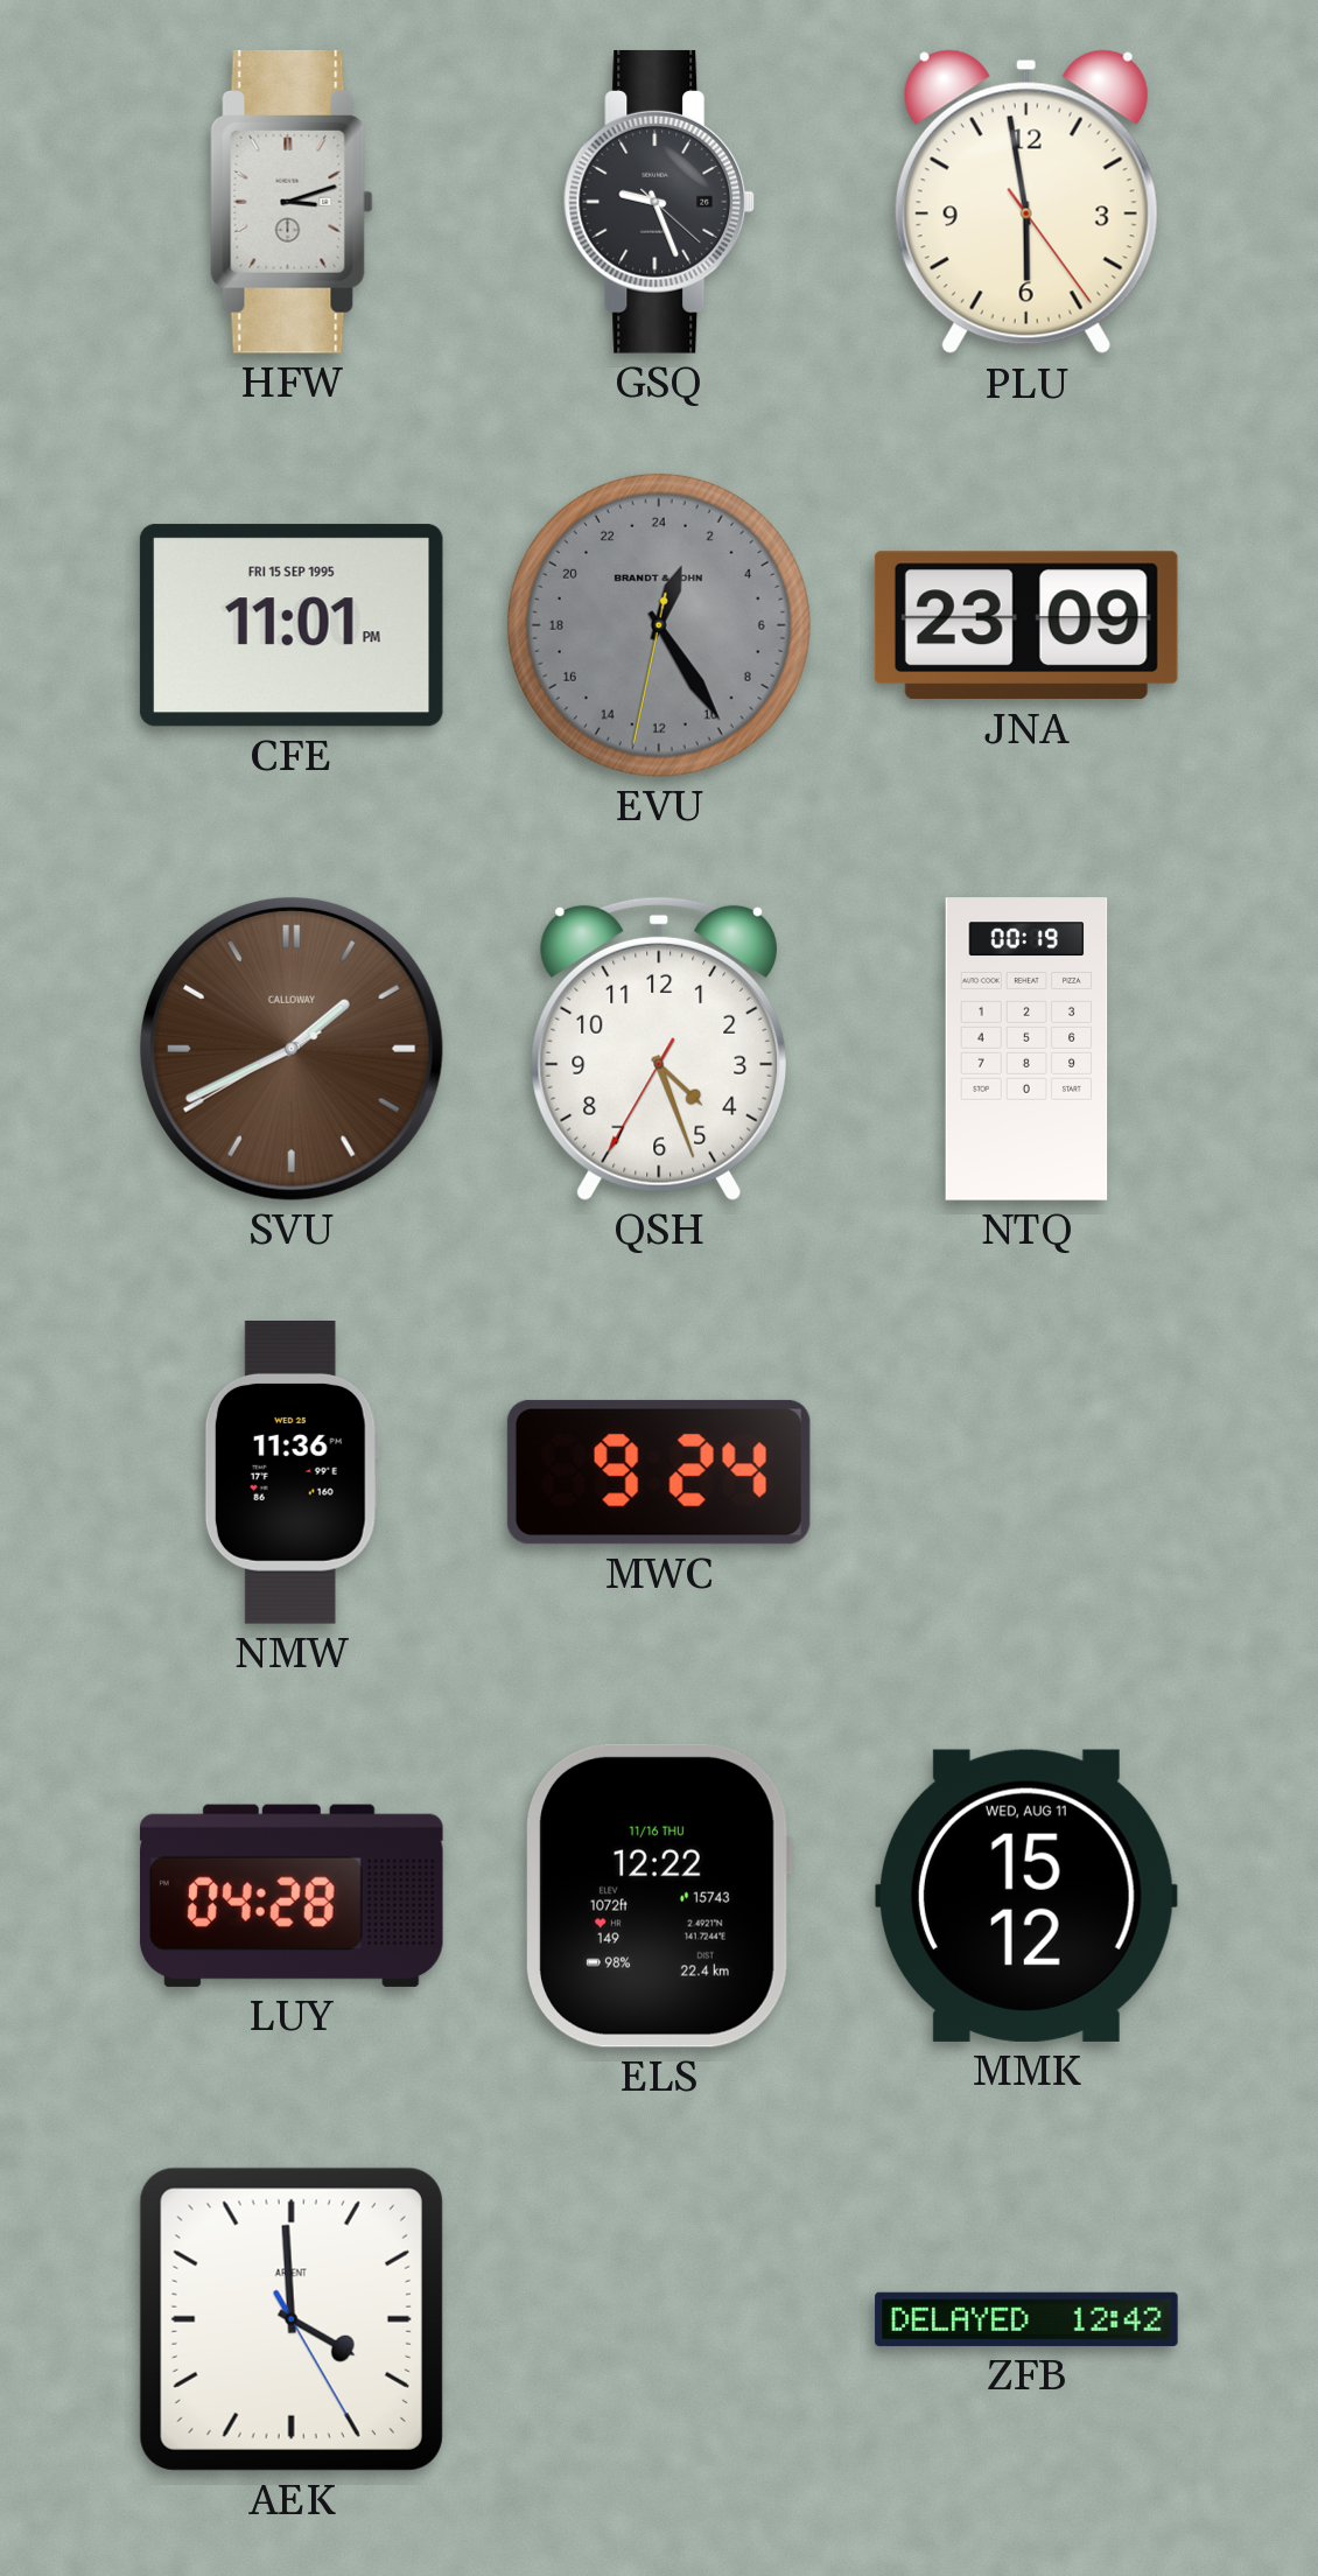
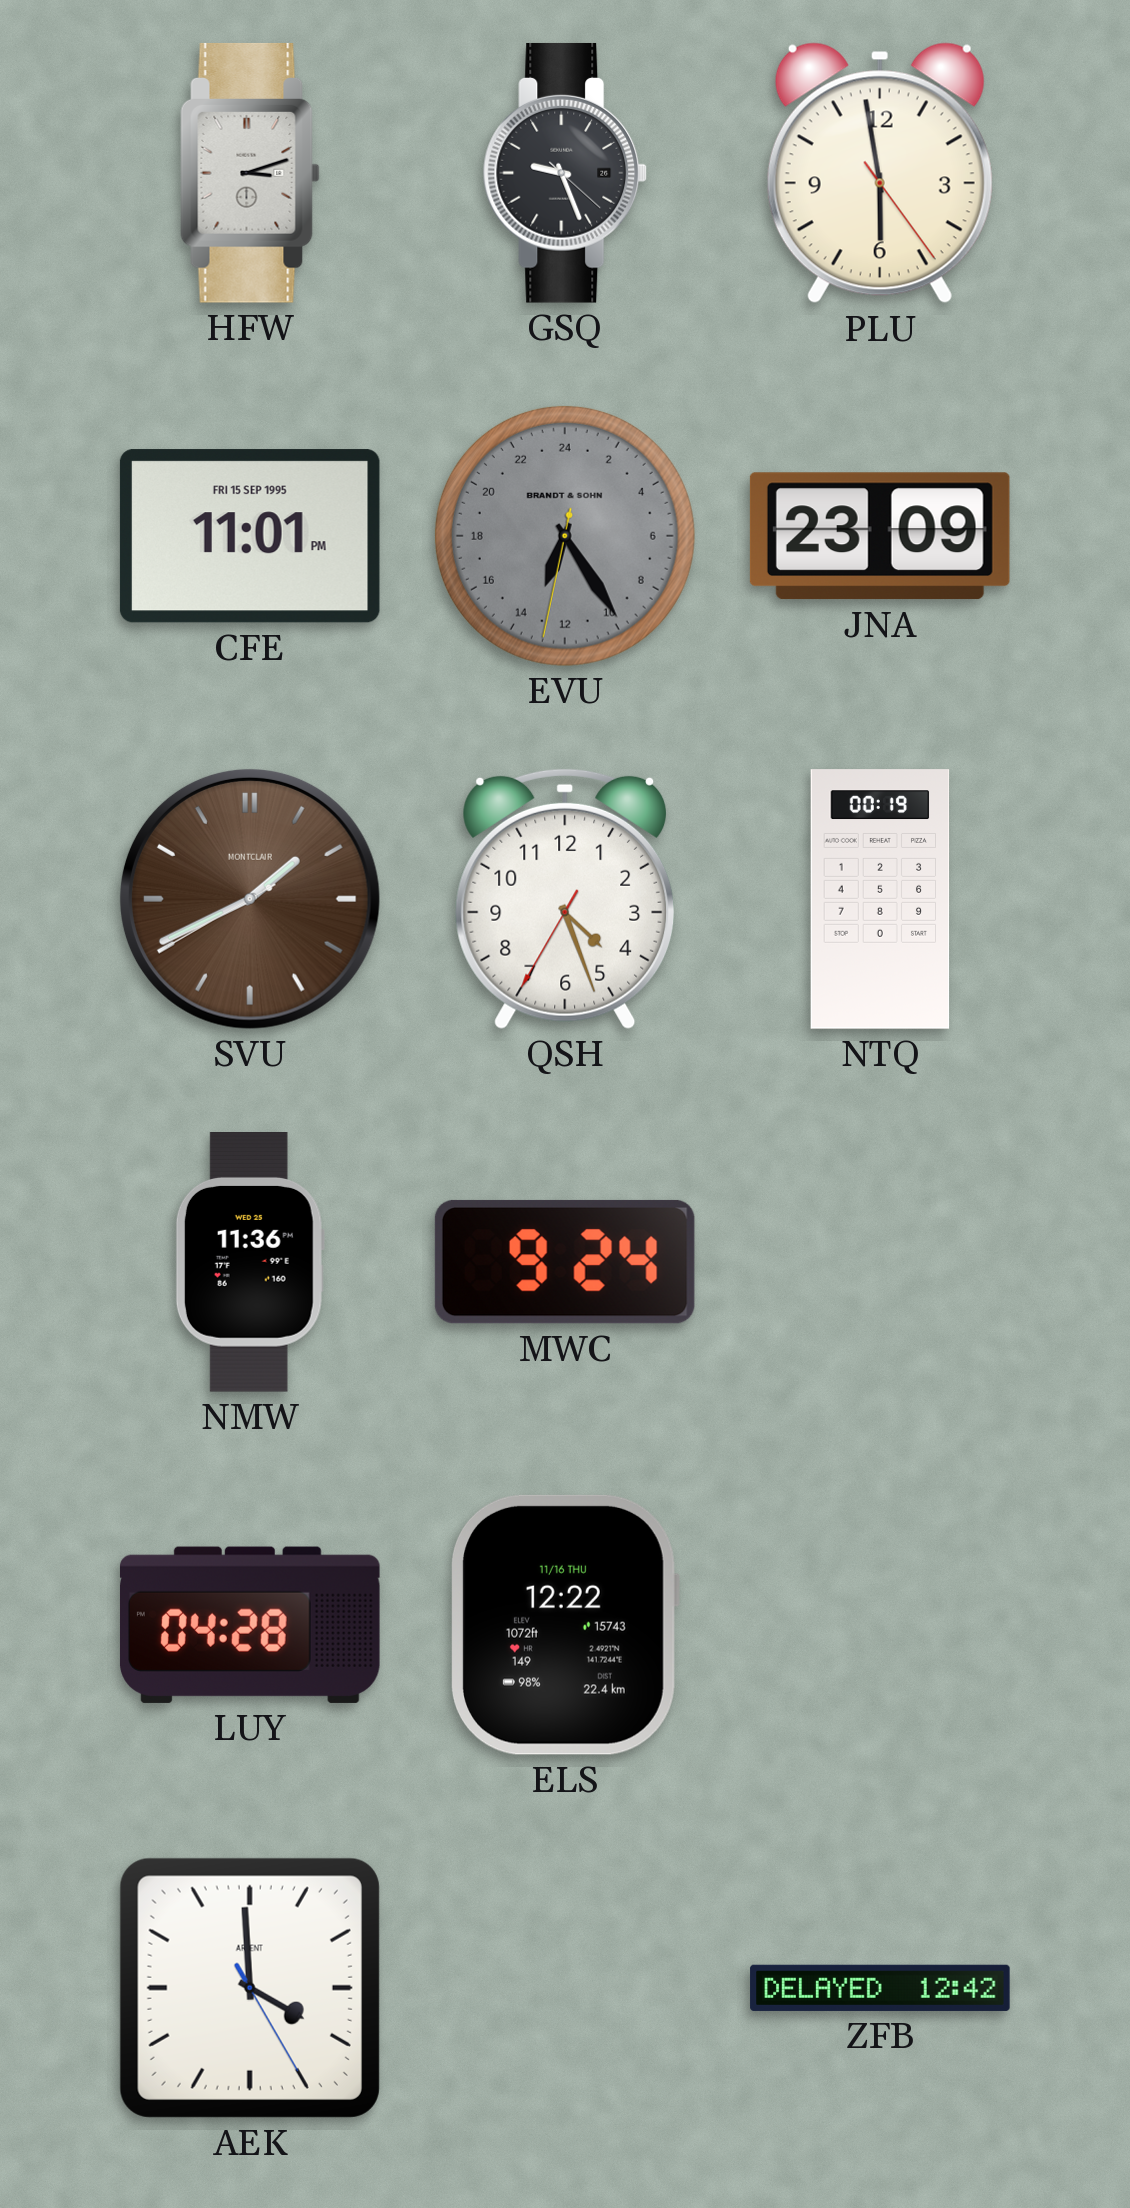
EVU: 1:24 -> 13:24 (565, 536)
SVU brand: CALLOWAY -> MONTCLAIR (250, 899)
MMK: 15:12 -> none (1026, 1896)
